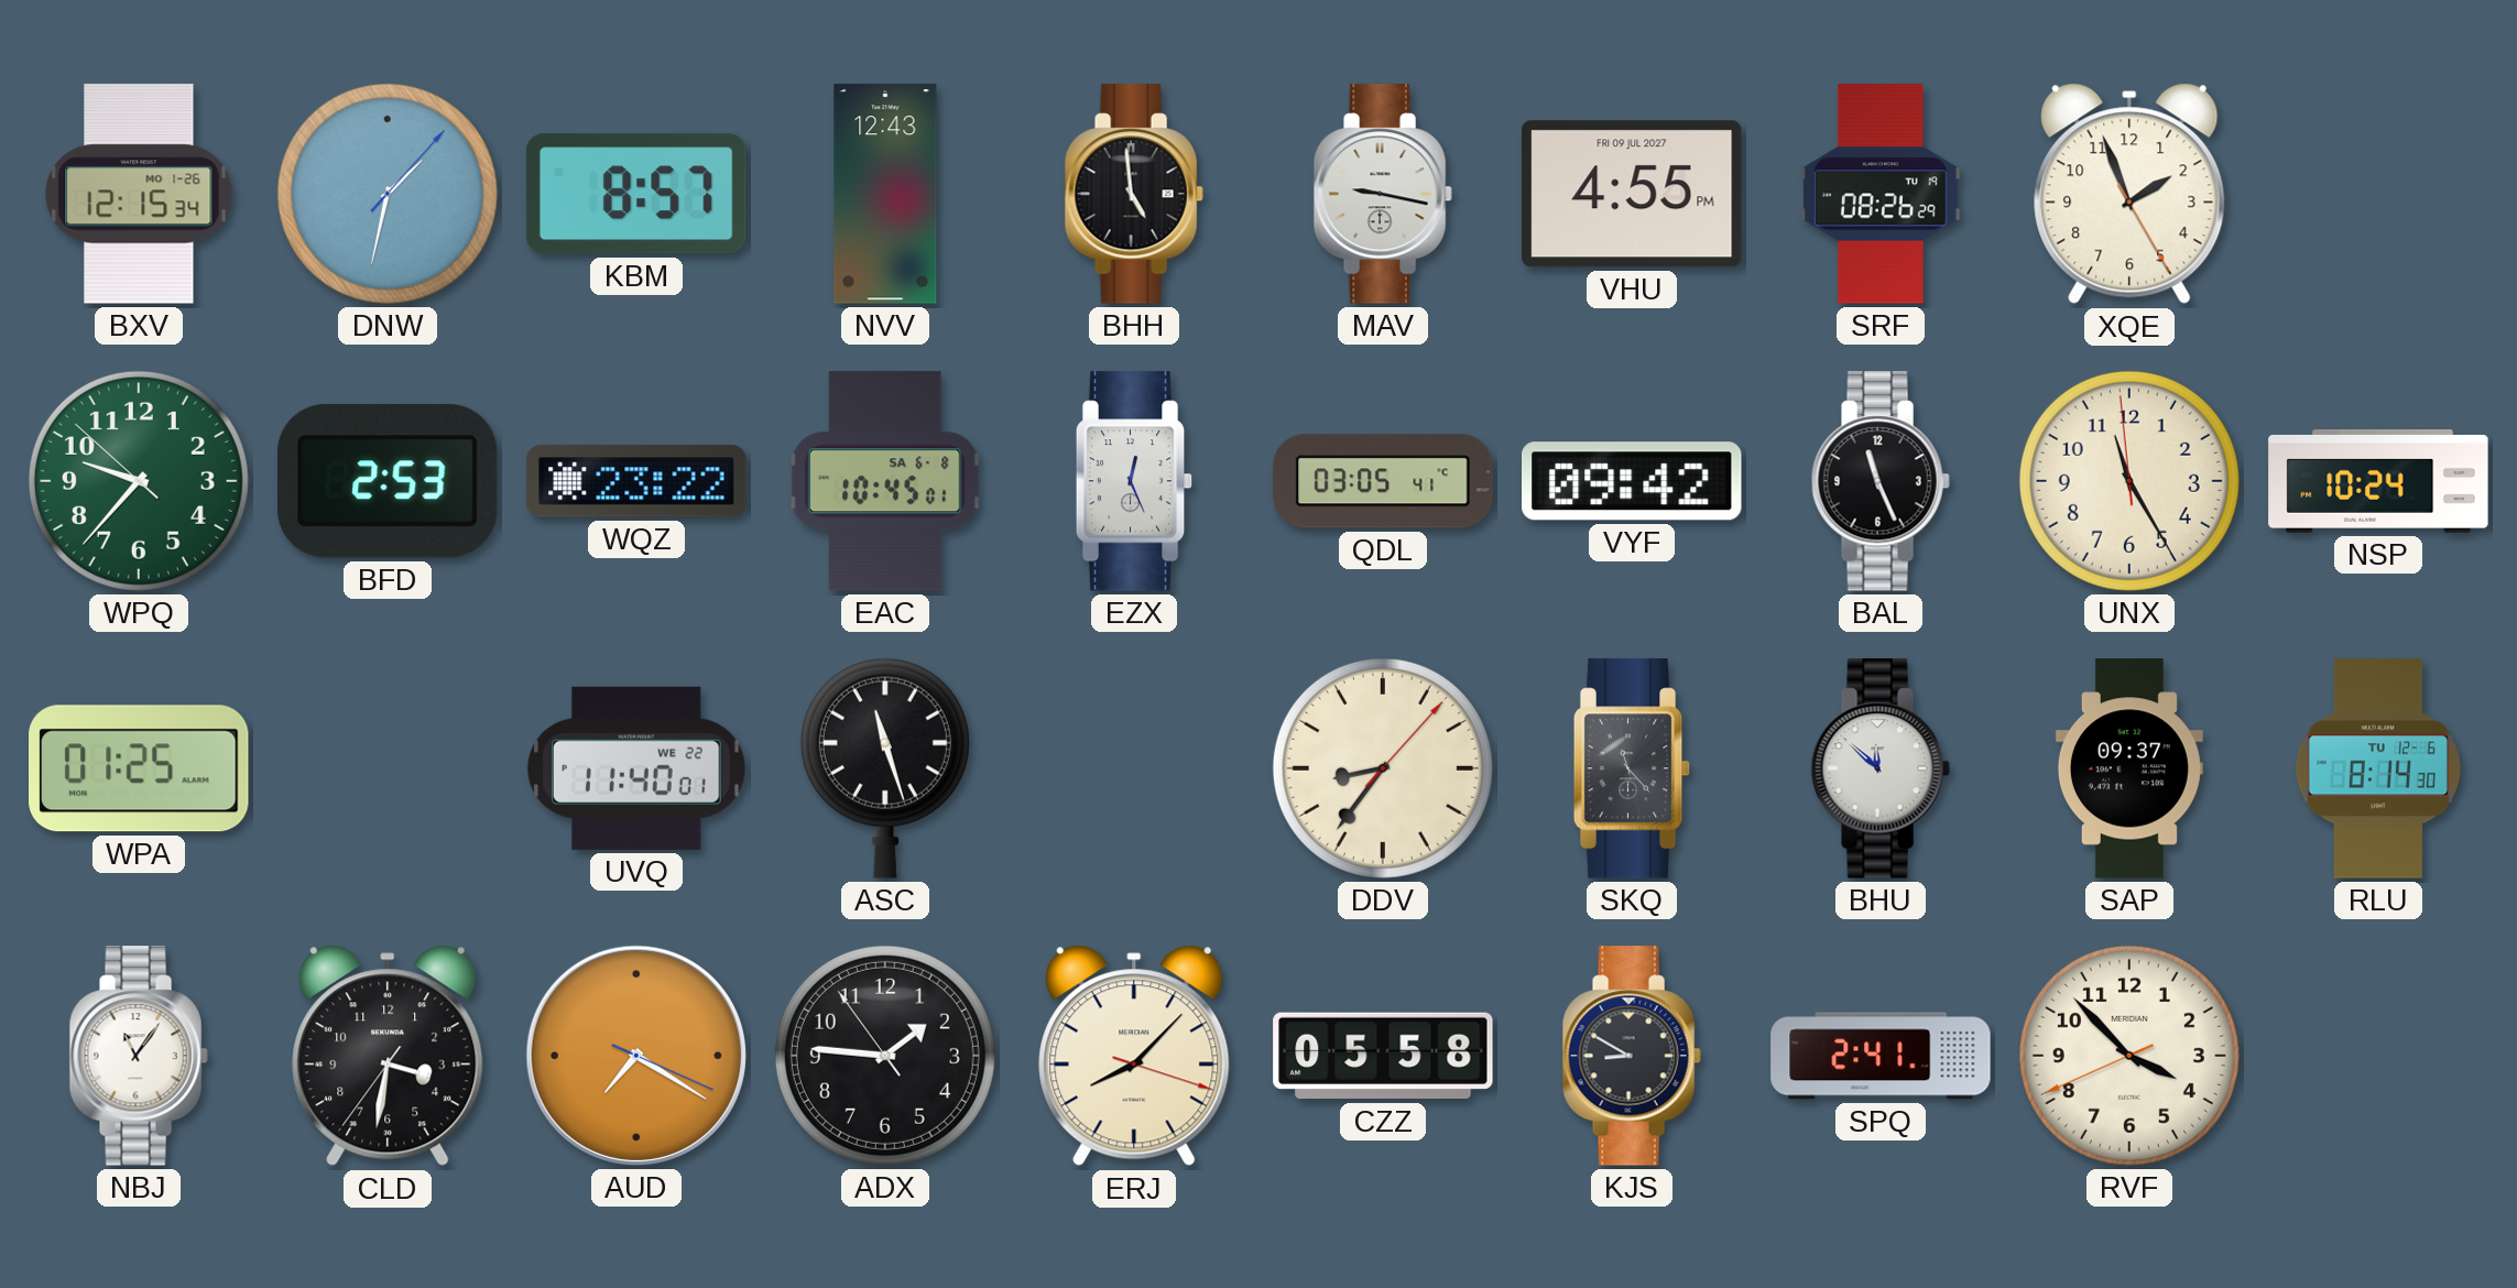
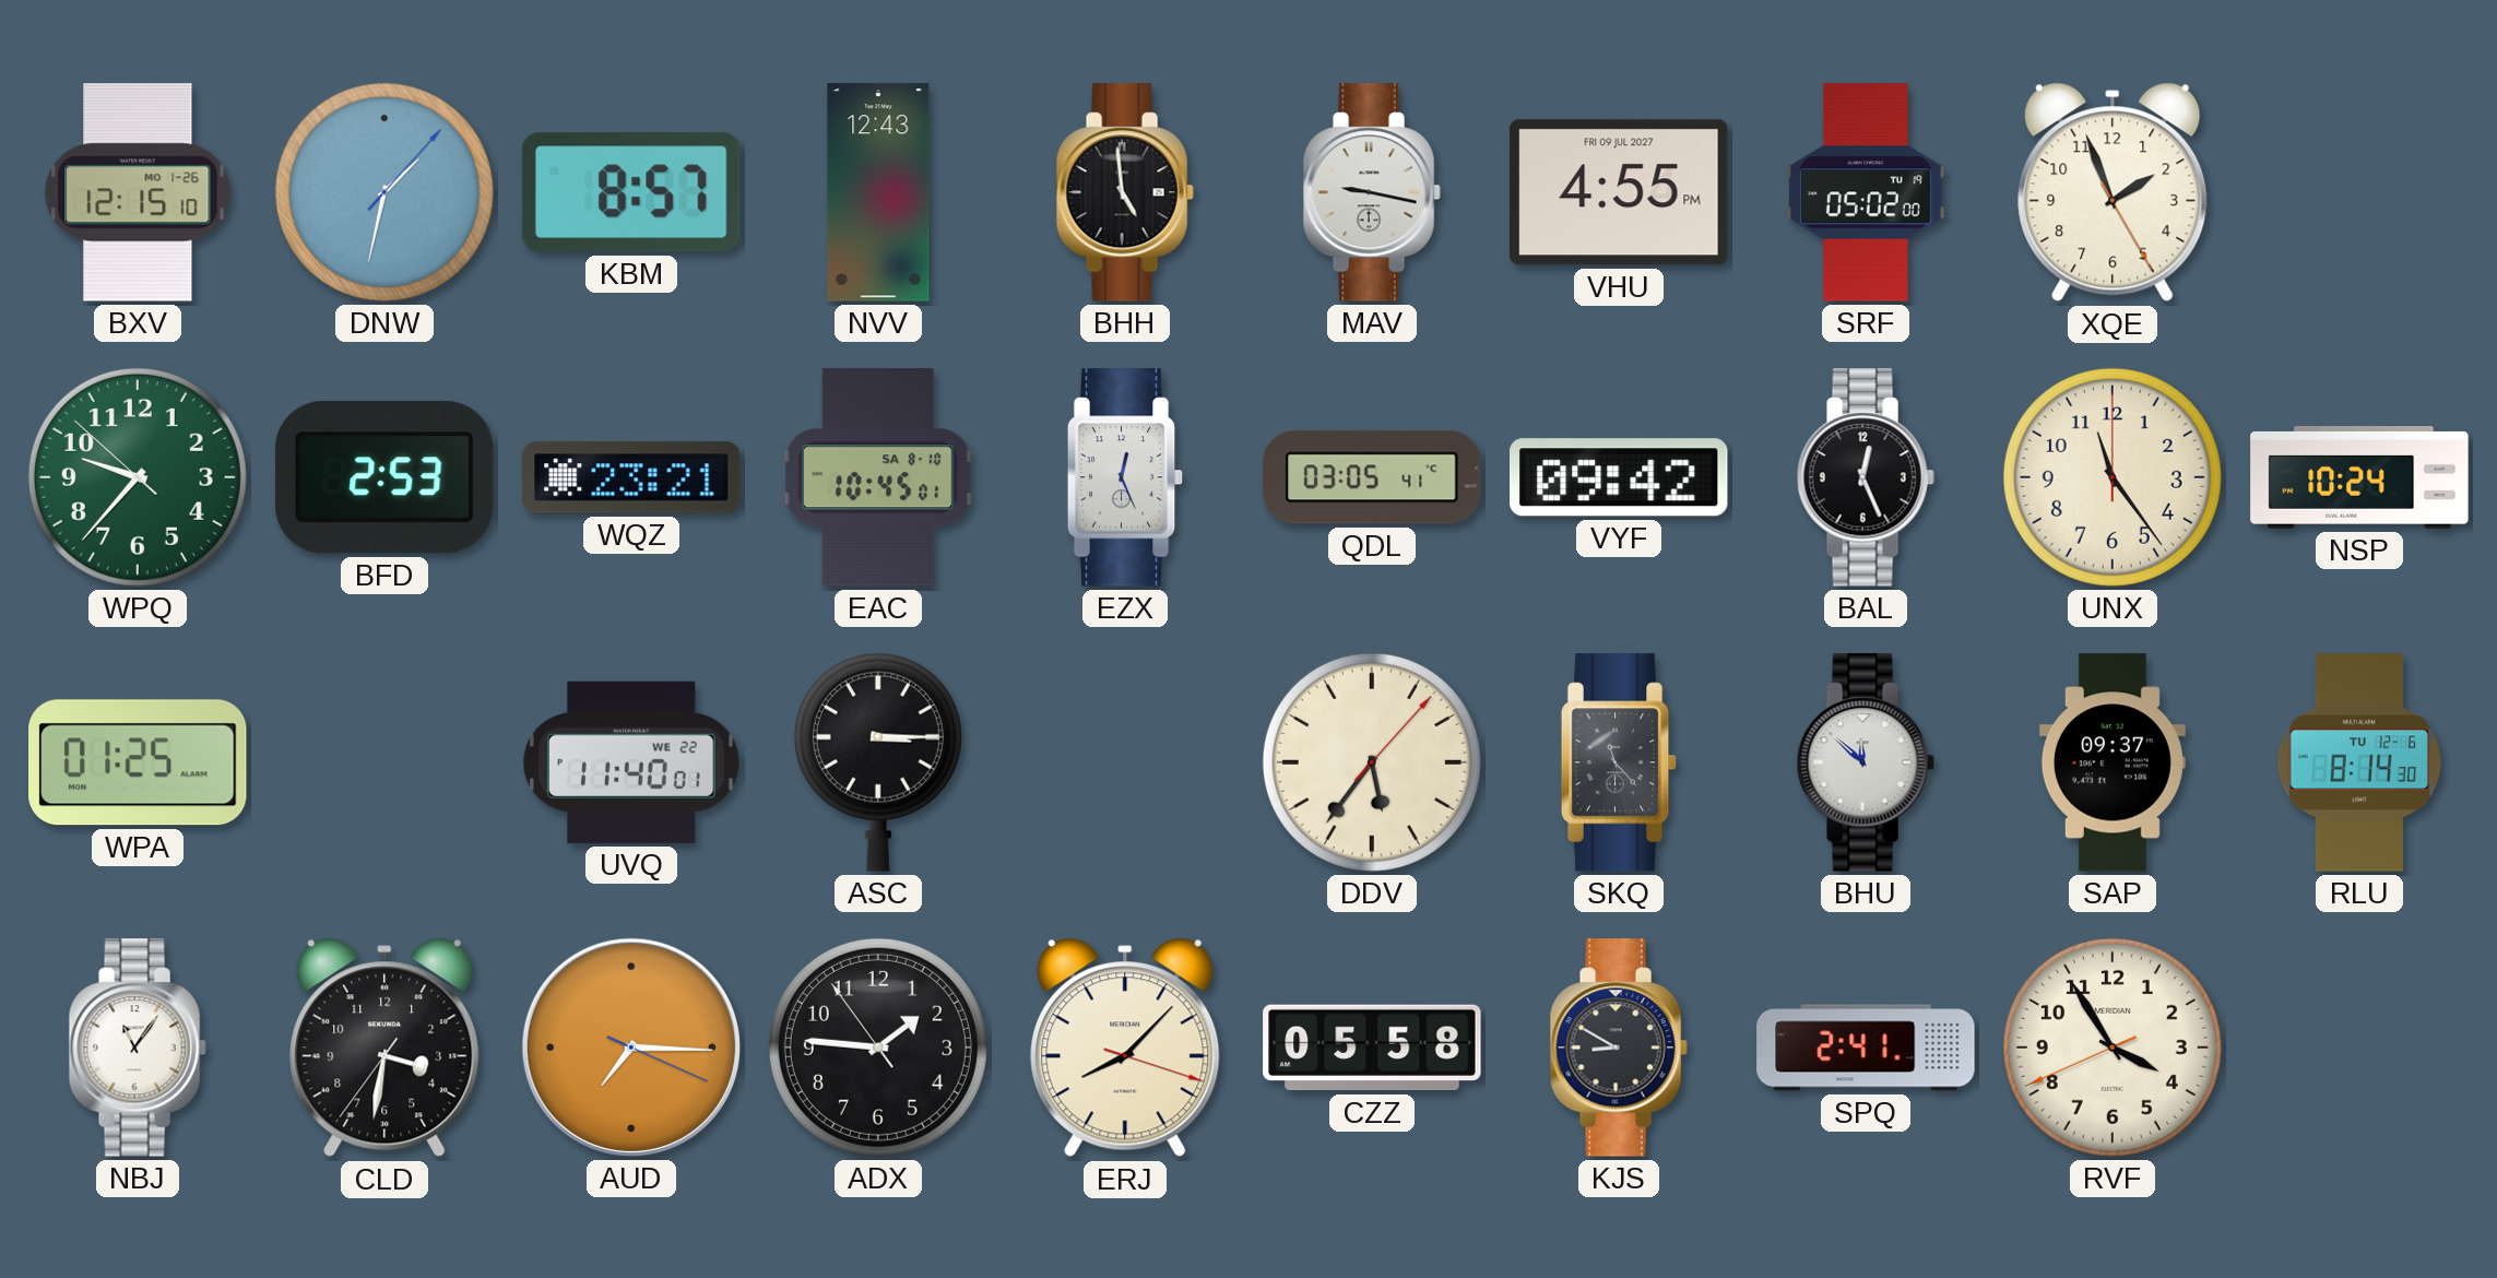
BXV: 12:15:34 -> 12:15:10 (138, 192)
SRF: 08:26 -> 05:02 (1866, 192)
WQZ: 23:22 -> 23:21 (631, 477)
EAC date: SA 6-8 -> SA 8-10 (878, 477)
BAL: 11:26 -> 12:26 (1866, 477)
UNX: 11:24:59 -> 11:24:00 (2113, 477)
ASC: 11:27 -> 3:15 (878, 762)
DDV: 8:36 -> 5:36 (1372, 762)
AUD: 7:20 -> 7:15 (631, 1048)
RVF: 3:52 -> 3:54 (2113, 1048)
